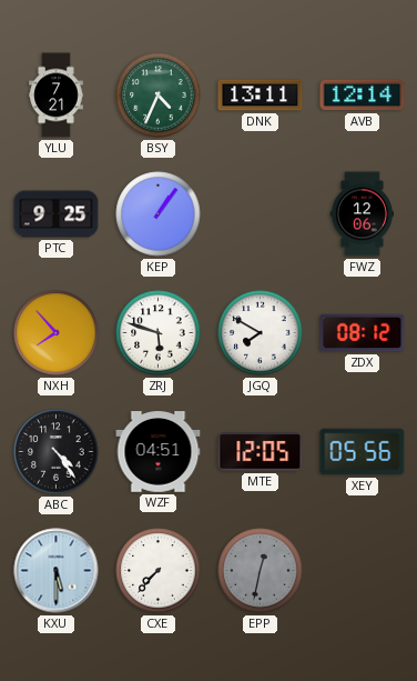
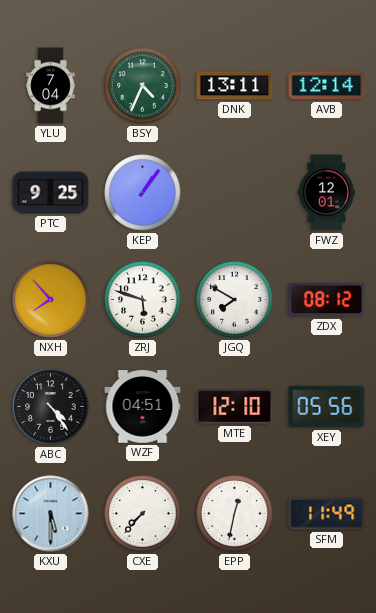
YLU: 7:21 -> 7:04 (51, 86)
FWZ: 12:06 -> 12:01 (327, 193)
MTE: 12:05 -> 12:10 (235, 407)
EPP dial: grey -> white (235, 514)
SFM: none -> 11:49 (327, 514)
